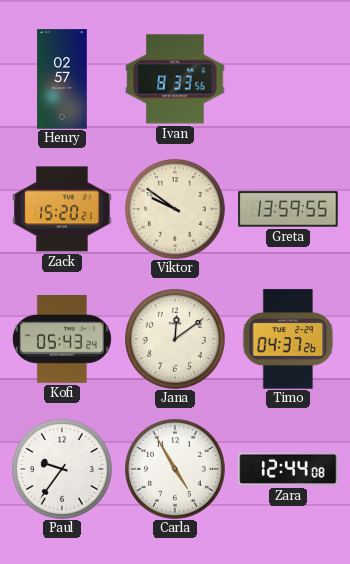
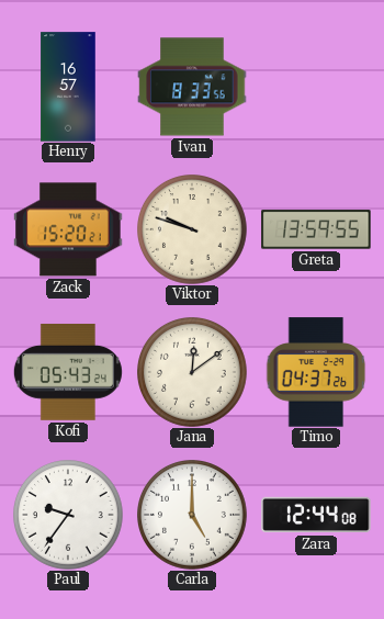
Henry: 02:57 -> 16:57 (68, 87)
Viktor: 9:51 -> 9:48 (193, 230)
Carla: 4:55 -> 5:00 (193, 516)
